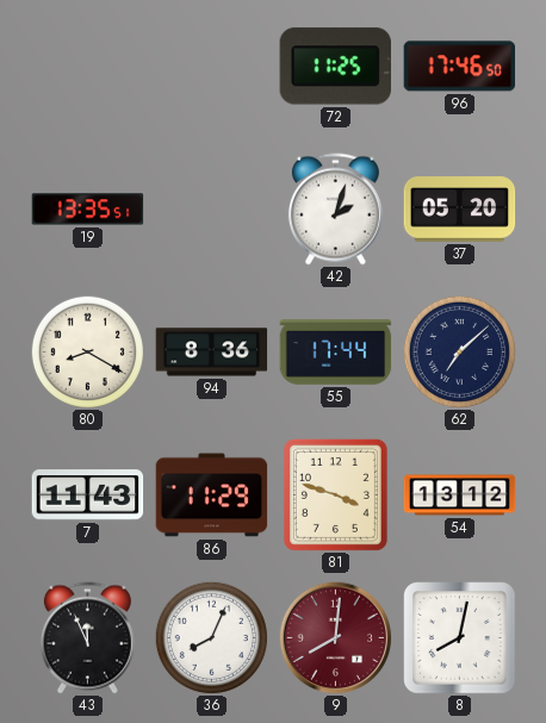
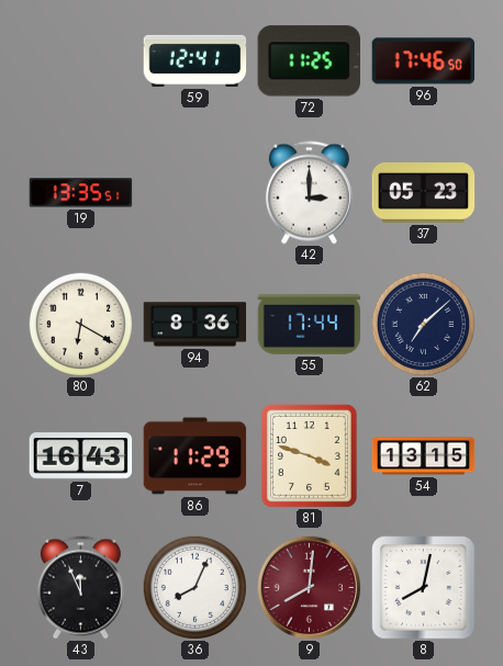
59: none -> 12:41 (195, 60)
42: 2:03 -> 3:00 (309, 193)
37: 05:20 -> 05:23 (424, 193)
80: 8:20 -> 6:20 (80, 324)
7: 11:43 -> 16:43 (81, 456)
54: 13:12 -> 13:15 (424, 456)
